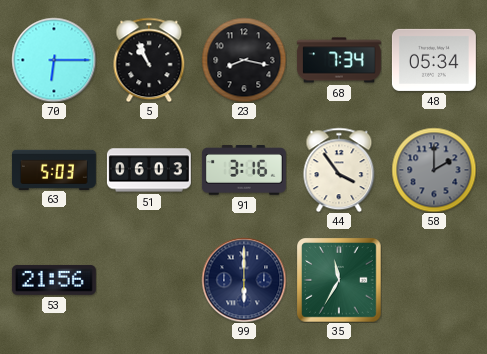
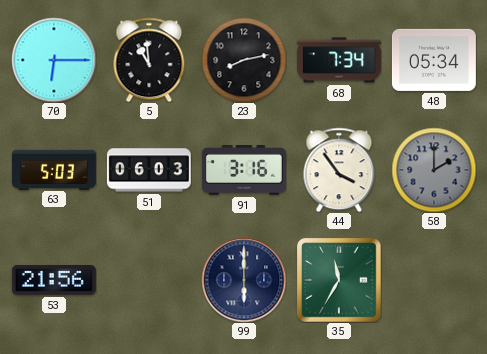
5: 10:56 -> 10:59 (149, 60)
23: 8:17 -> 8:13 (244, 60)
